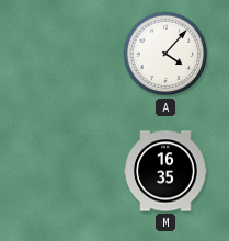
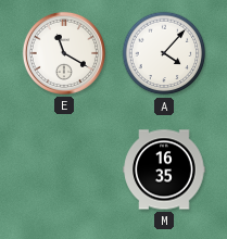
E: none -> 11:20 (64, 53)
